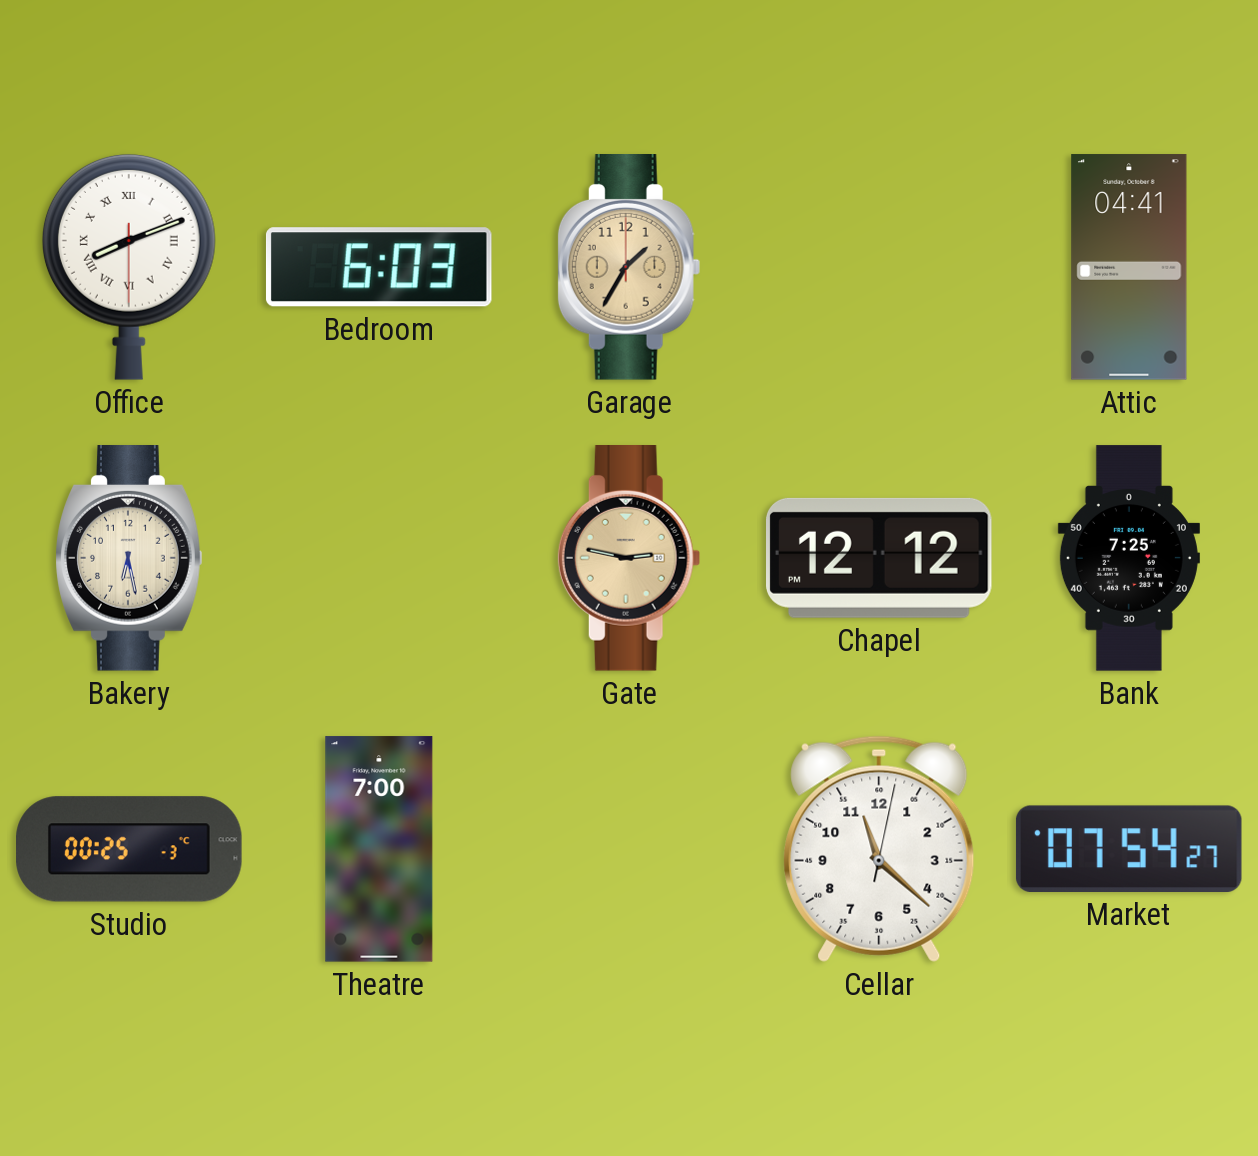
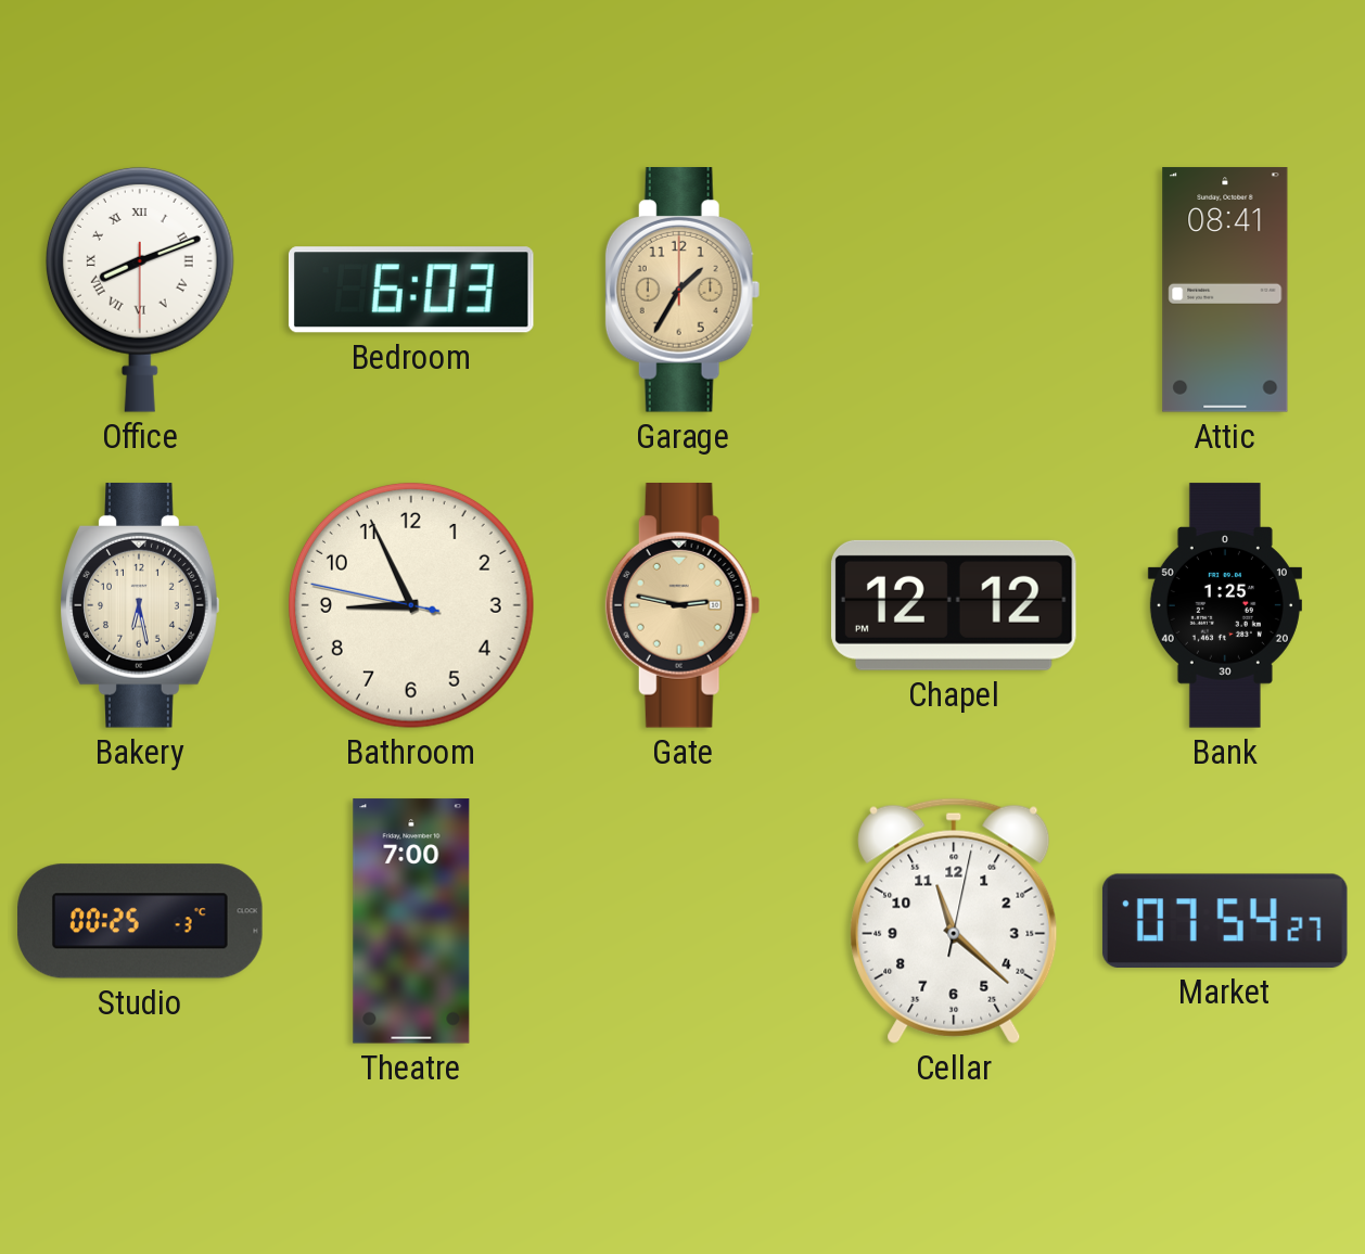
Attic: 04:41 -> 08:41 (1225, 290)
Bathroom: none -> 8:55 (411, 605)
Bank: 7:25 -> 1:25 (1225, 605)
